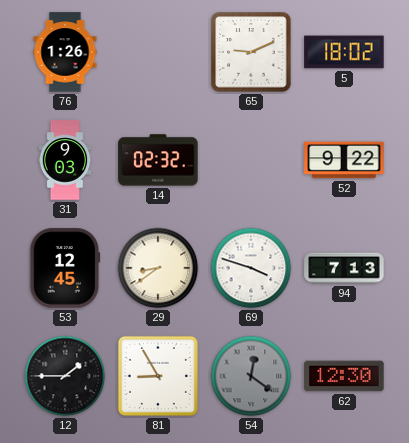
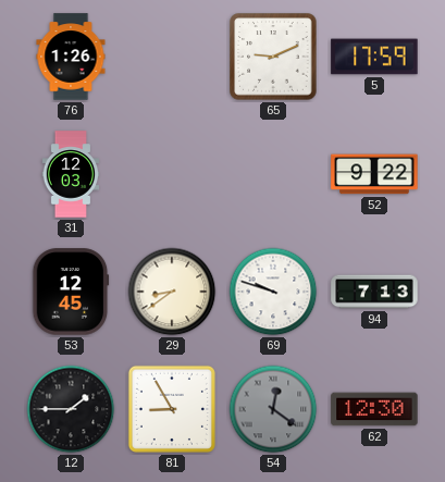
5: 18:02 -> 17:59 (374, 57)
31: 9:03 -> 12:03 (71, 174)
14: 02:32 -> none (158, 160)
69: 3:48 -> 9:48 (273, 292)
